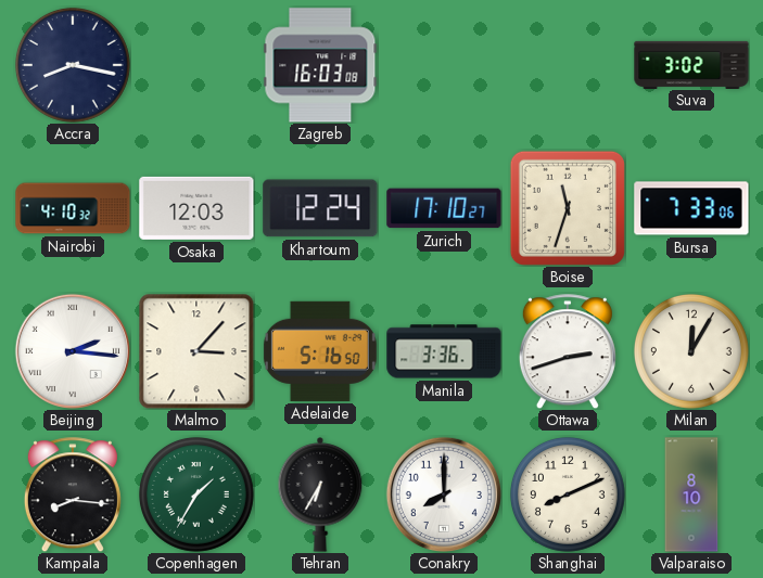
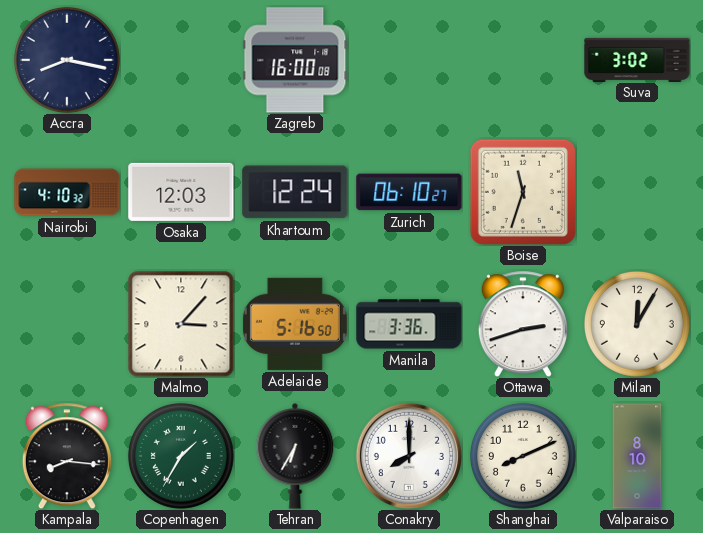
Zagreb: 16:03 -> 16:00 (295, 60)
Zurich: 17:10 -> 06:10 (409, 192)
Bursa: 7:33 -> none (691, 208)
Beijing: 2:16 -> none (73, 351)
